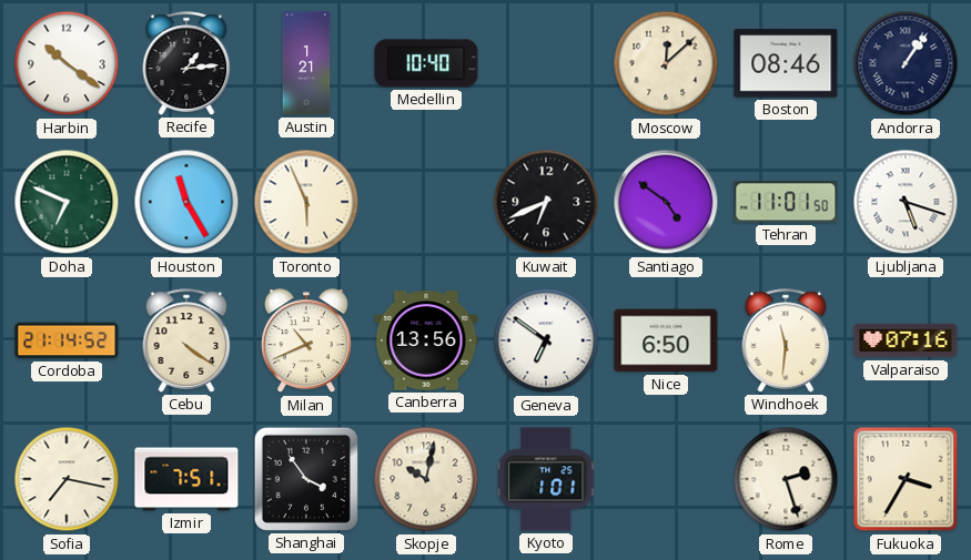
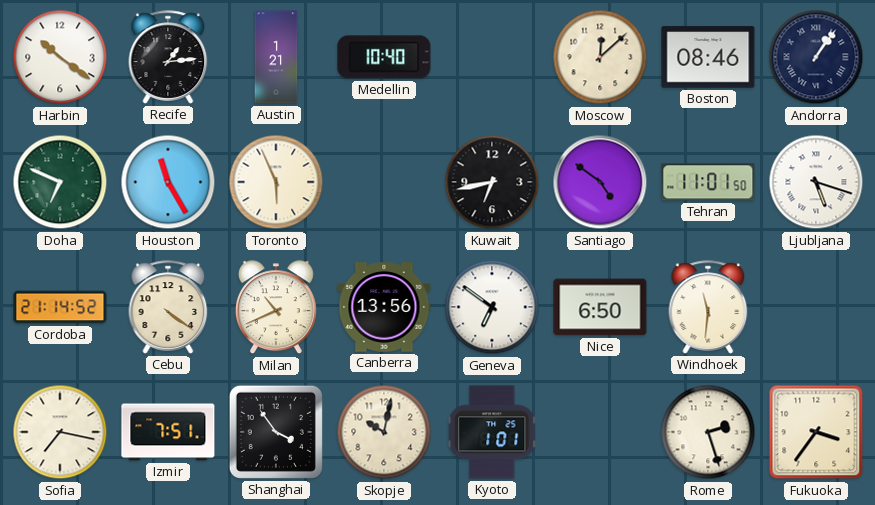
Kuwait: 6:41 -> 6:43 (492, 182)
Valparaiso: 07:16 -> none (906, 340)
Fukuoka: 3:35 -> 3:36 (816, 432)
